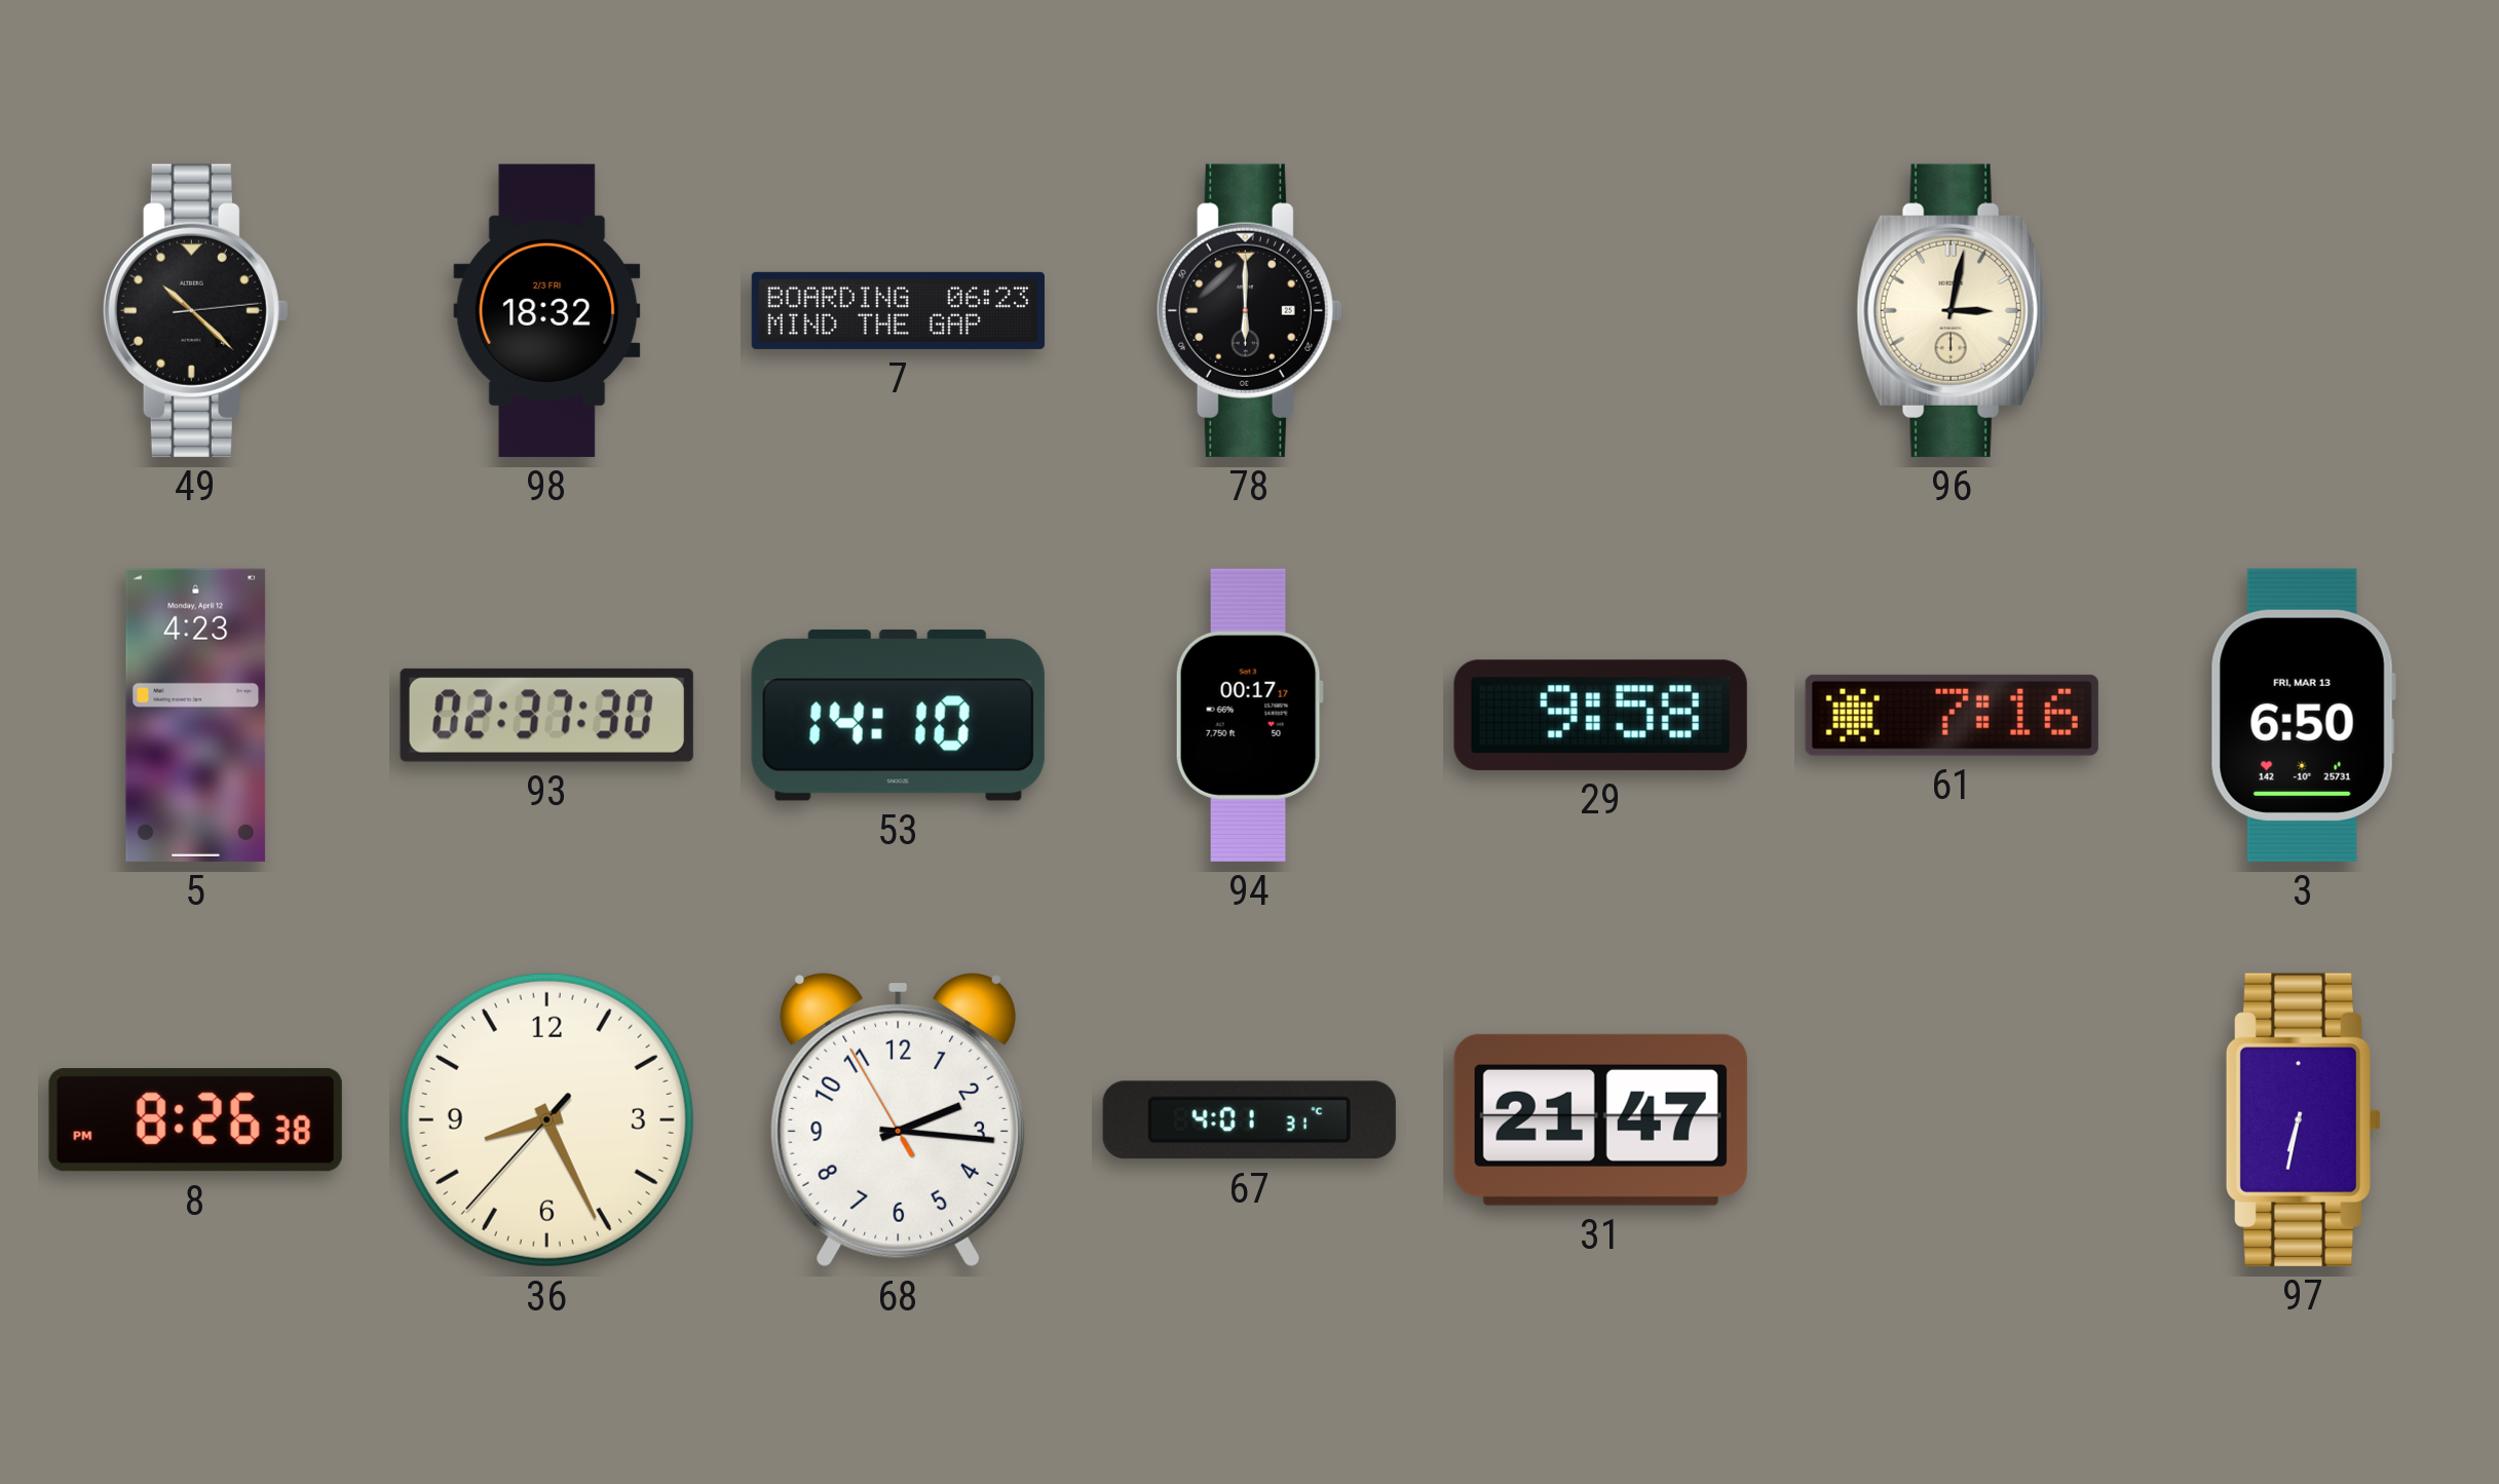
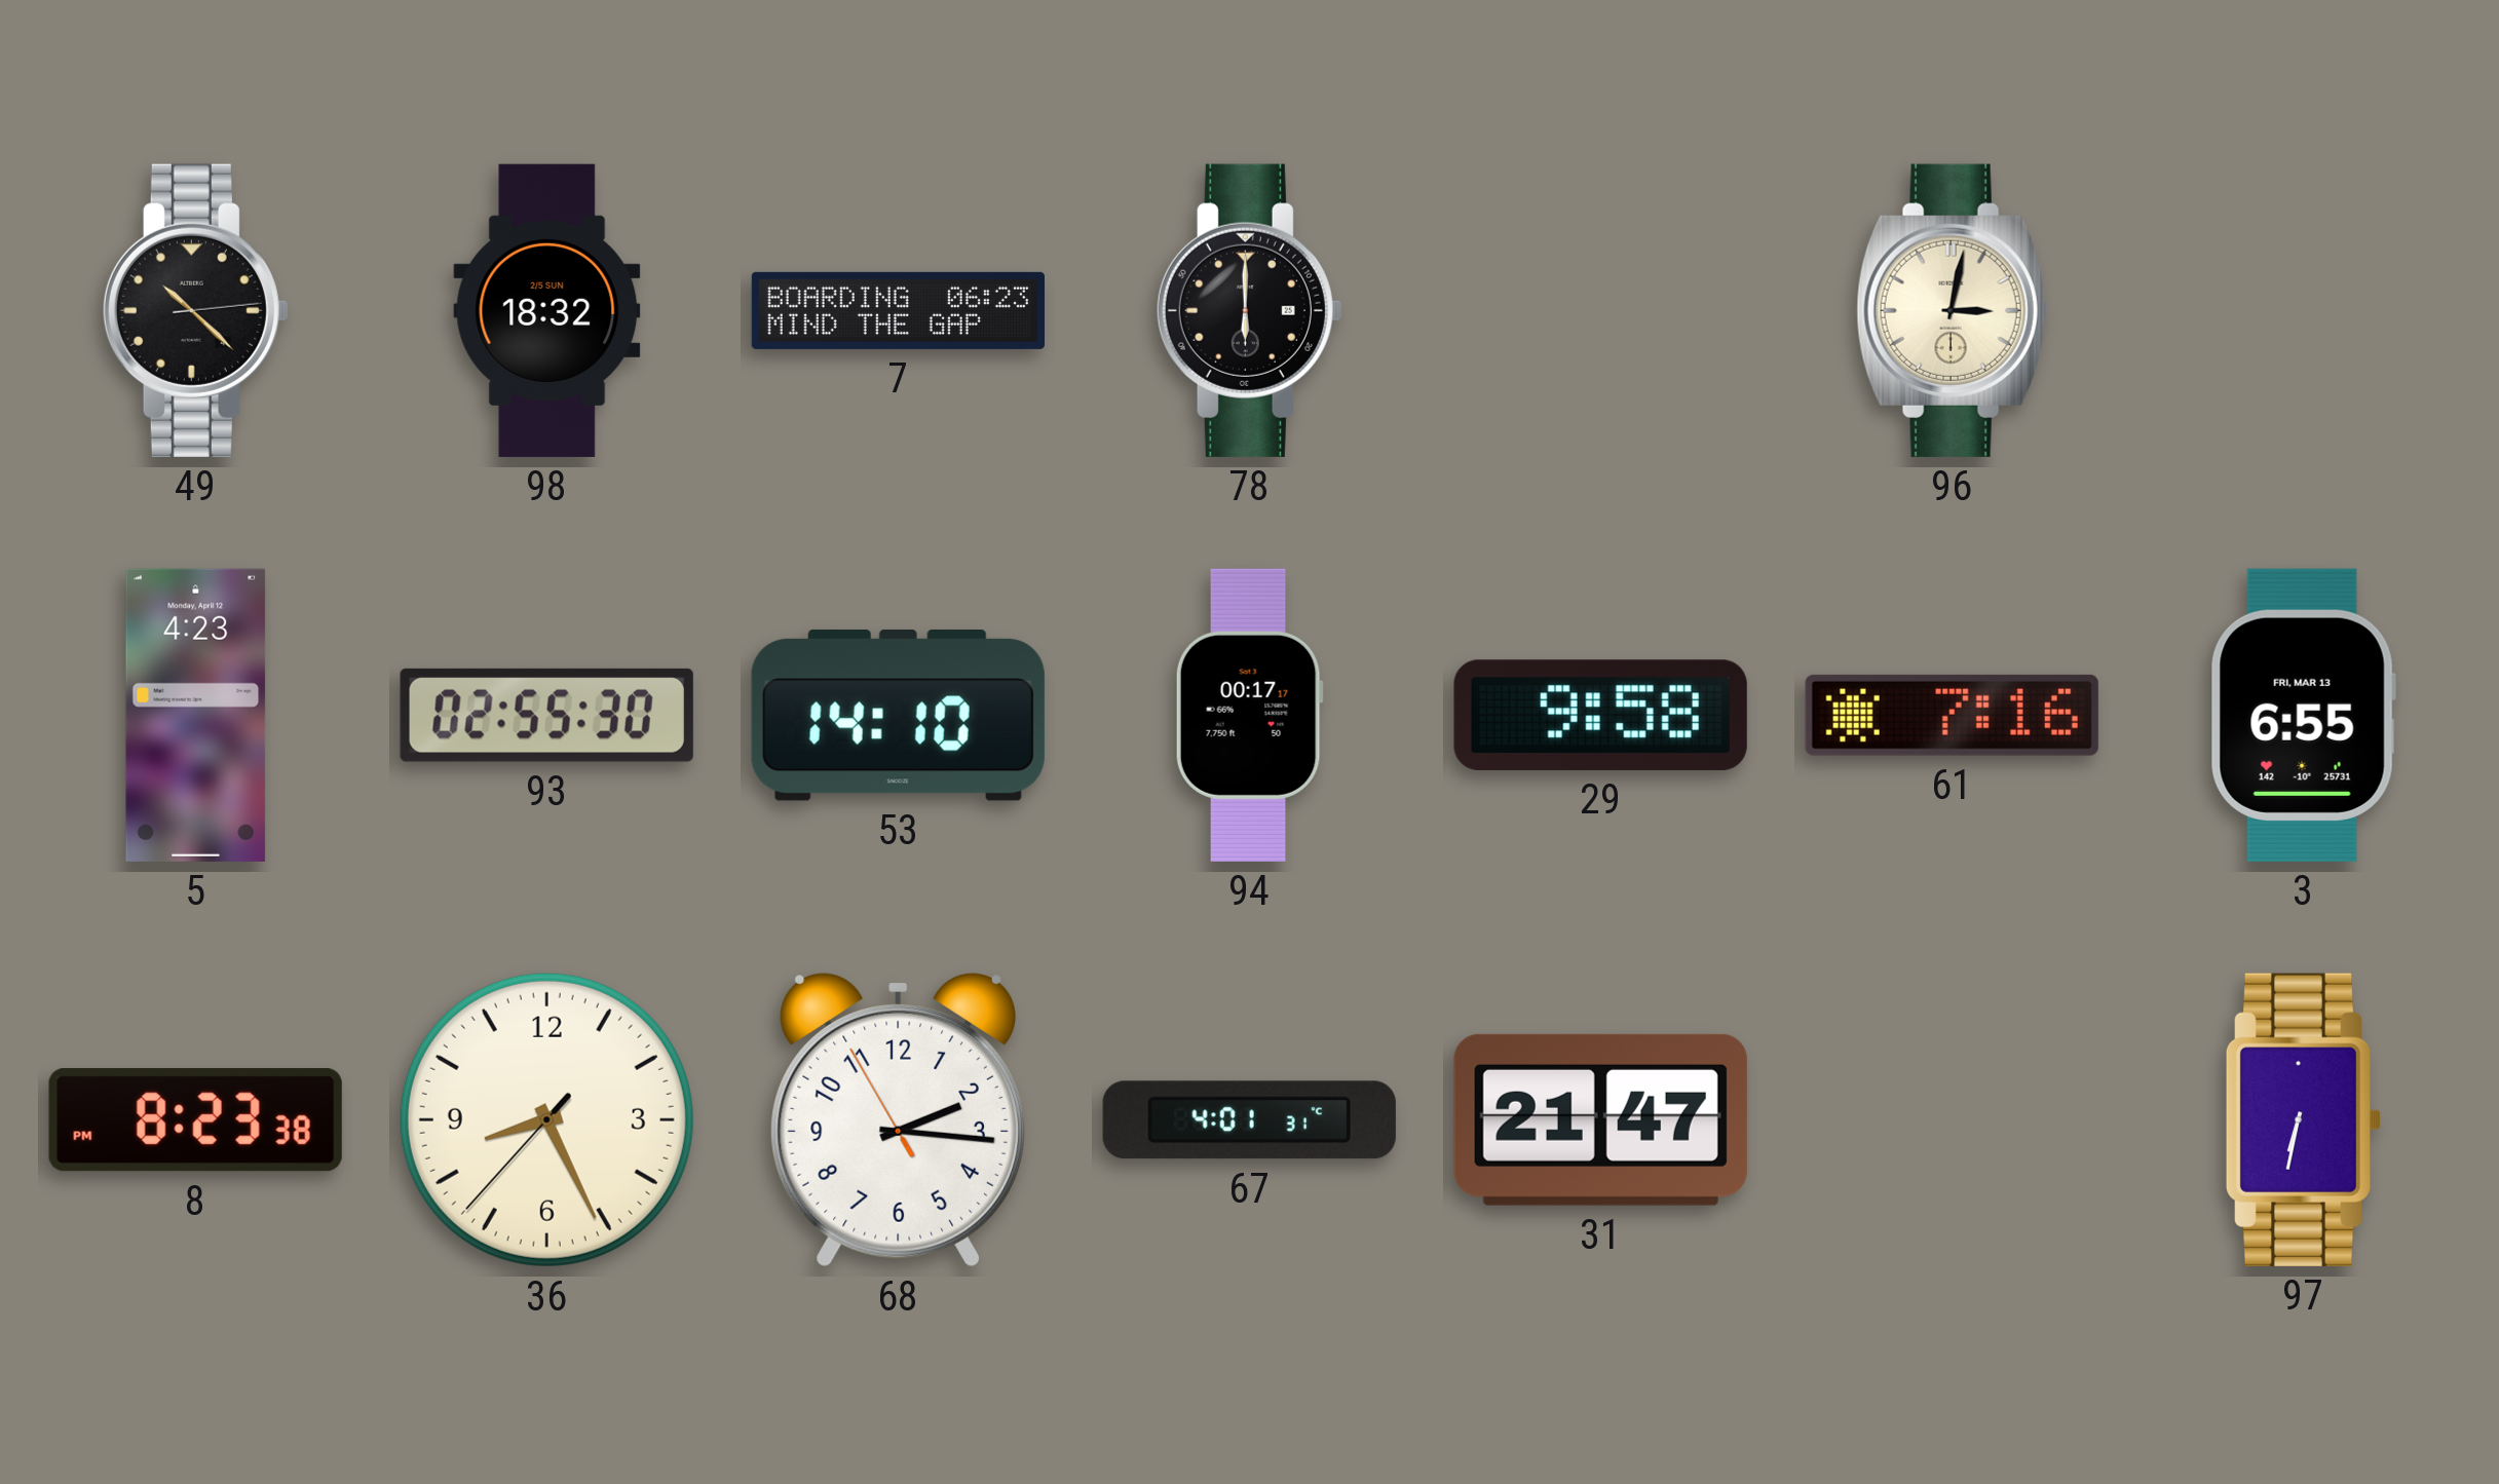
98 date: 2/3 FRI -> 2/5 SUN (547, 310)
93: 02:37 -> 02:55 (546, 715)
3: 6:50 -> 6:55 (2303, 715)
8: 8:26 -> 8:23 (195, 1120)
